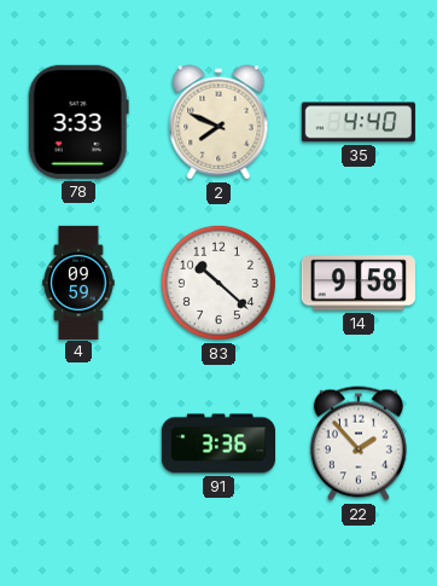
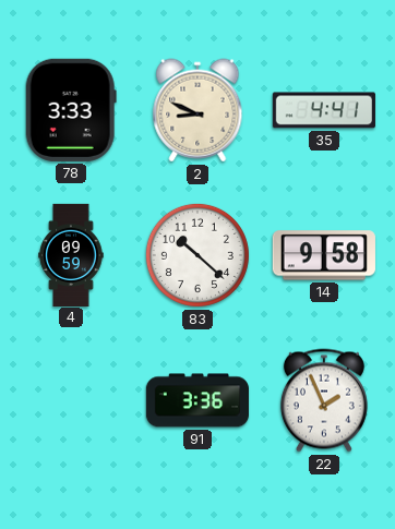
2: 7:49 -> 8:49 (197, 110)
35: 4:40 -> 4:41 (324, 110)
22: 1:53 -> 1:56 (324, 400)
